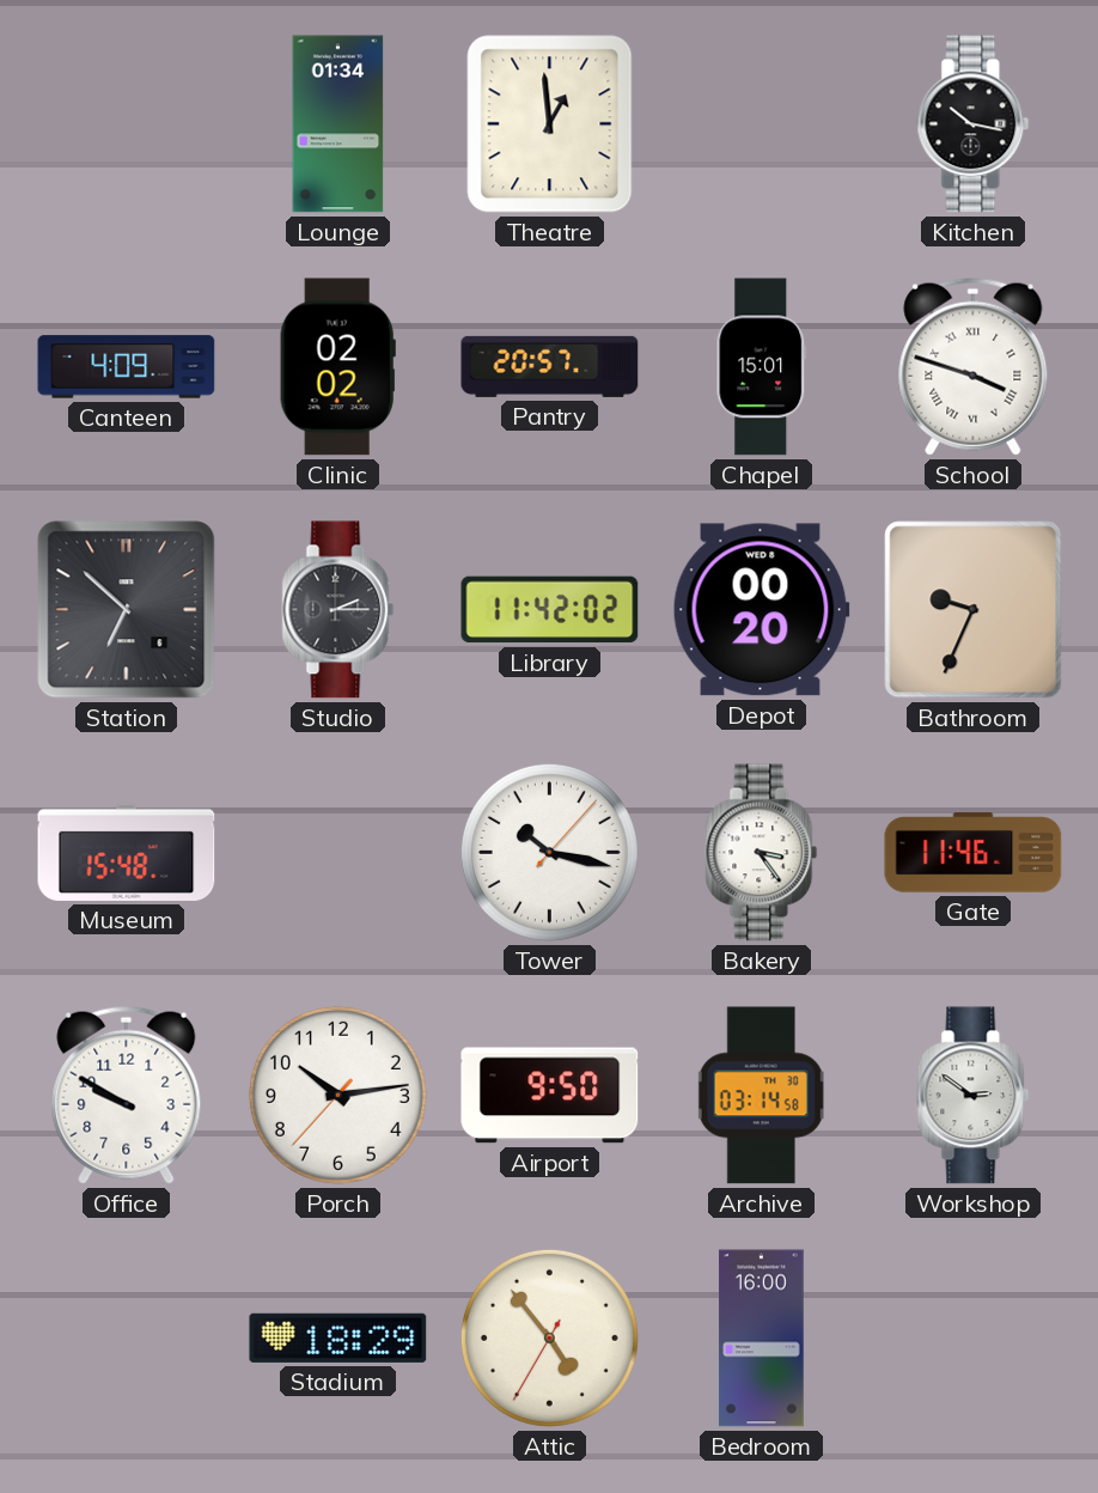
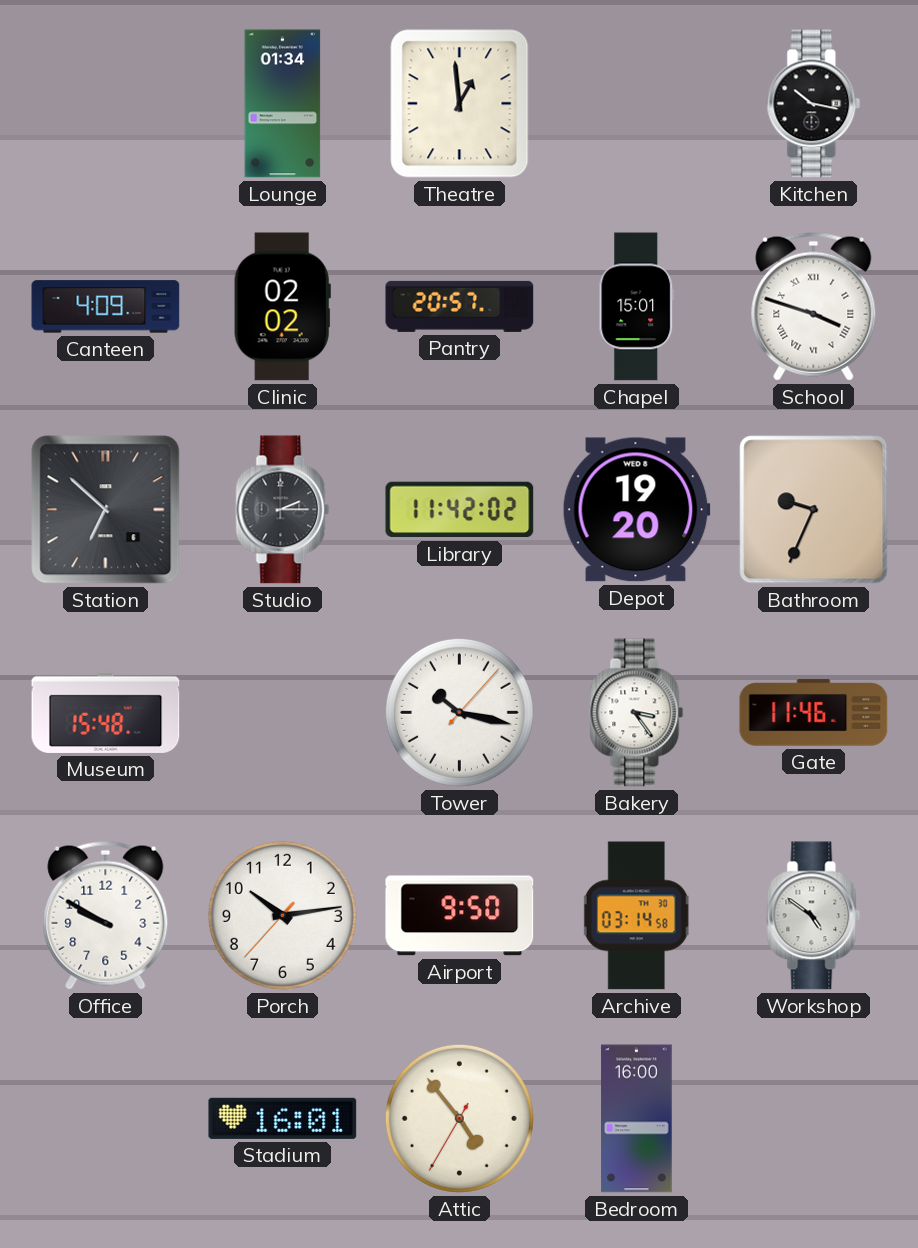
Depot: 00:20 -> 19:20 (636, 510)
Workshop: 2:51 -> 4:51 (814, 916)
Stadium: 18:29 -> 16:01 (283, 1118)
